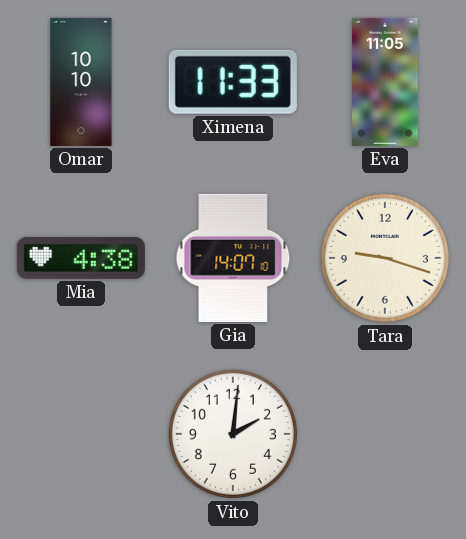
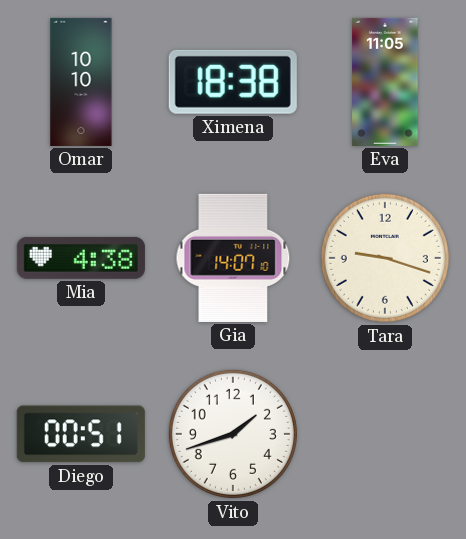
Ximena: 11:33 -> 18:38 (233, 82)
Diego: none -> 00:51 (81, 434)
Vito: 2:01 -> 1:42 (233, 434)
